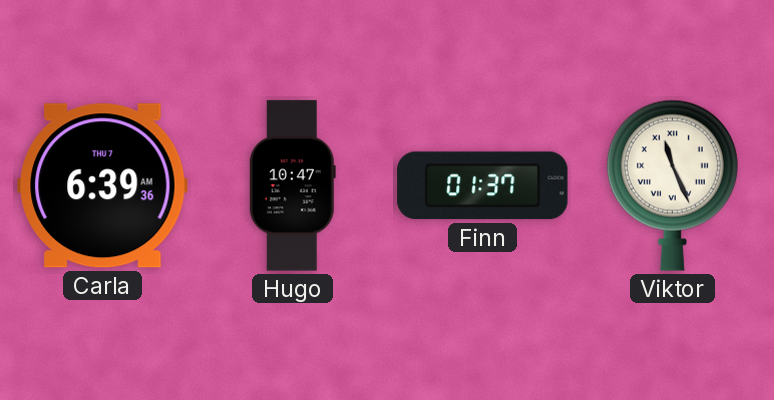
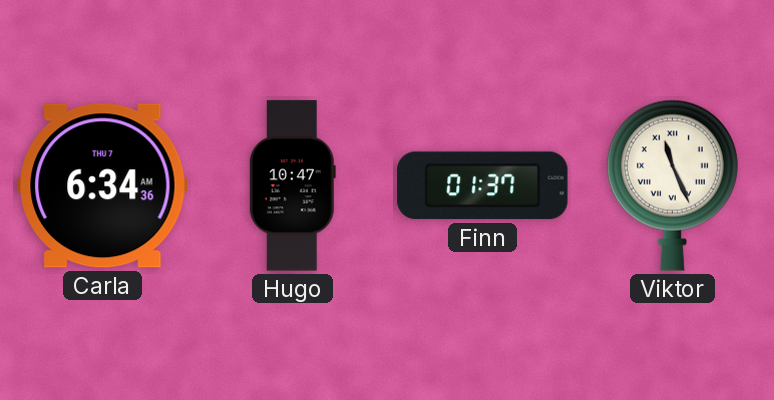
Carla: 6:39 -> 6:34 (103, 186)
